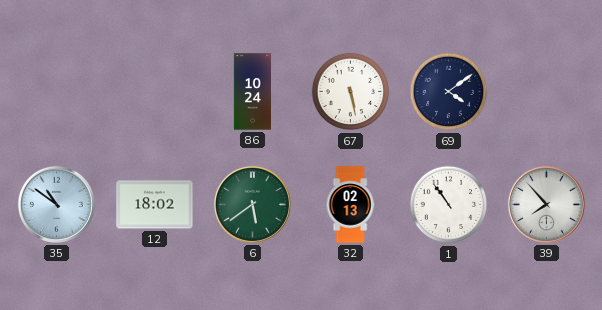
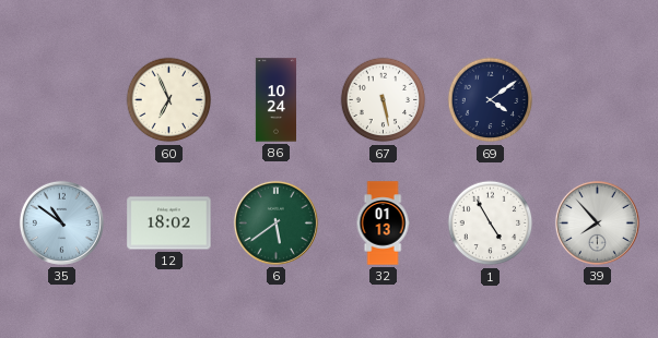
60: none -> 6:56 (169, 100)
32: 02:13 -> 01:13 (383, 224)
1: 10:54 -> 4:55 (491, 224)
